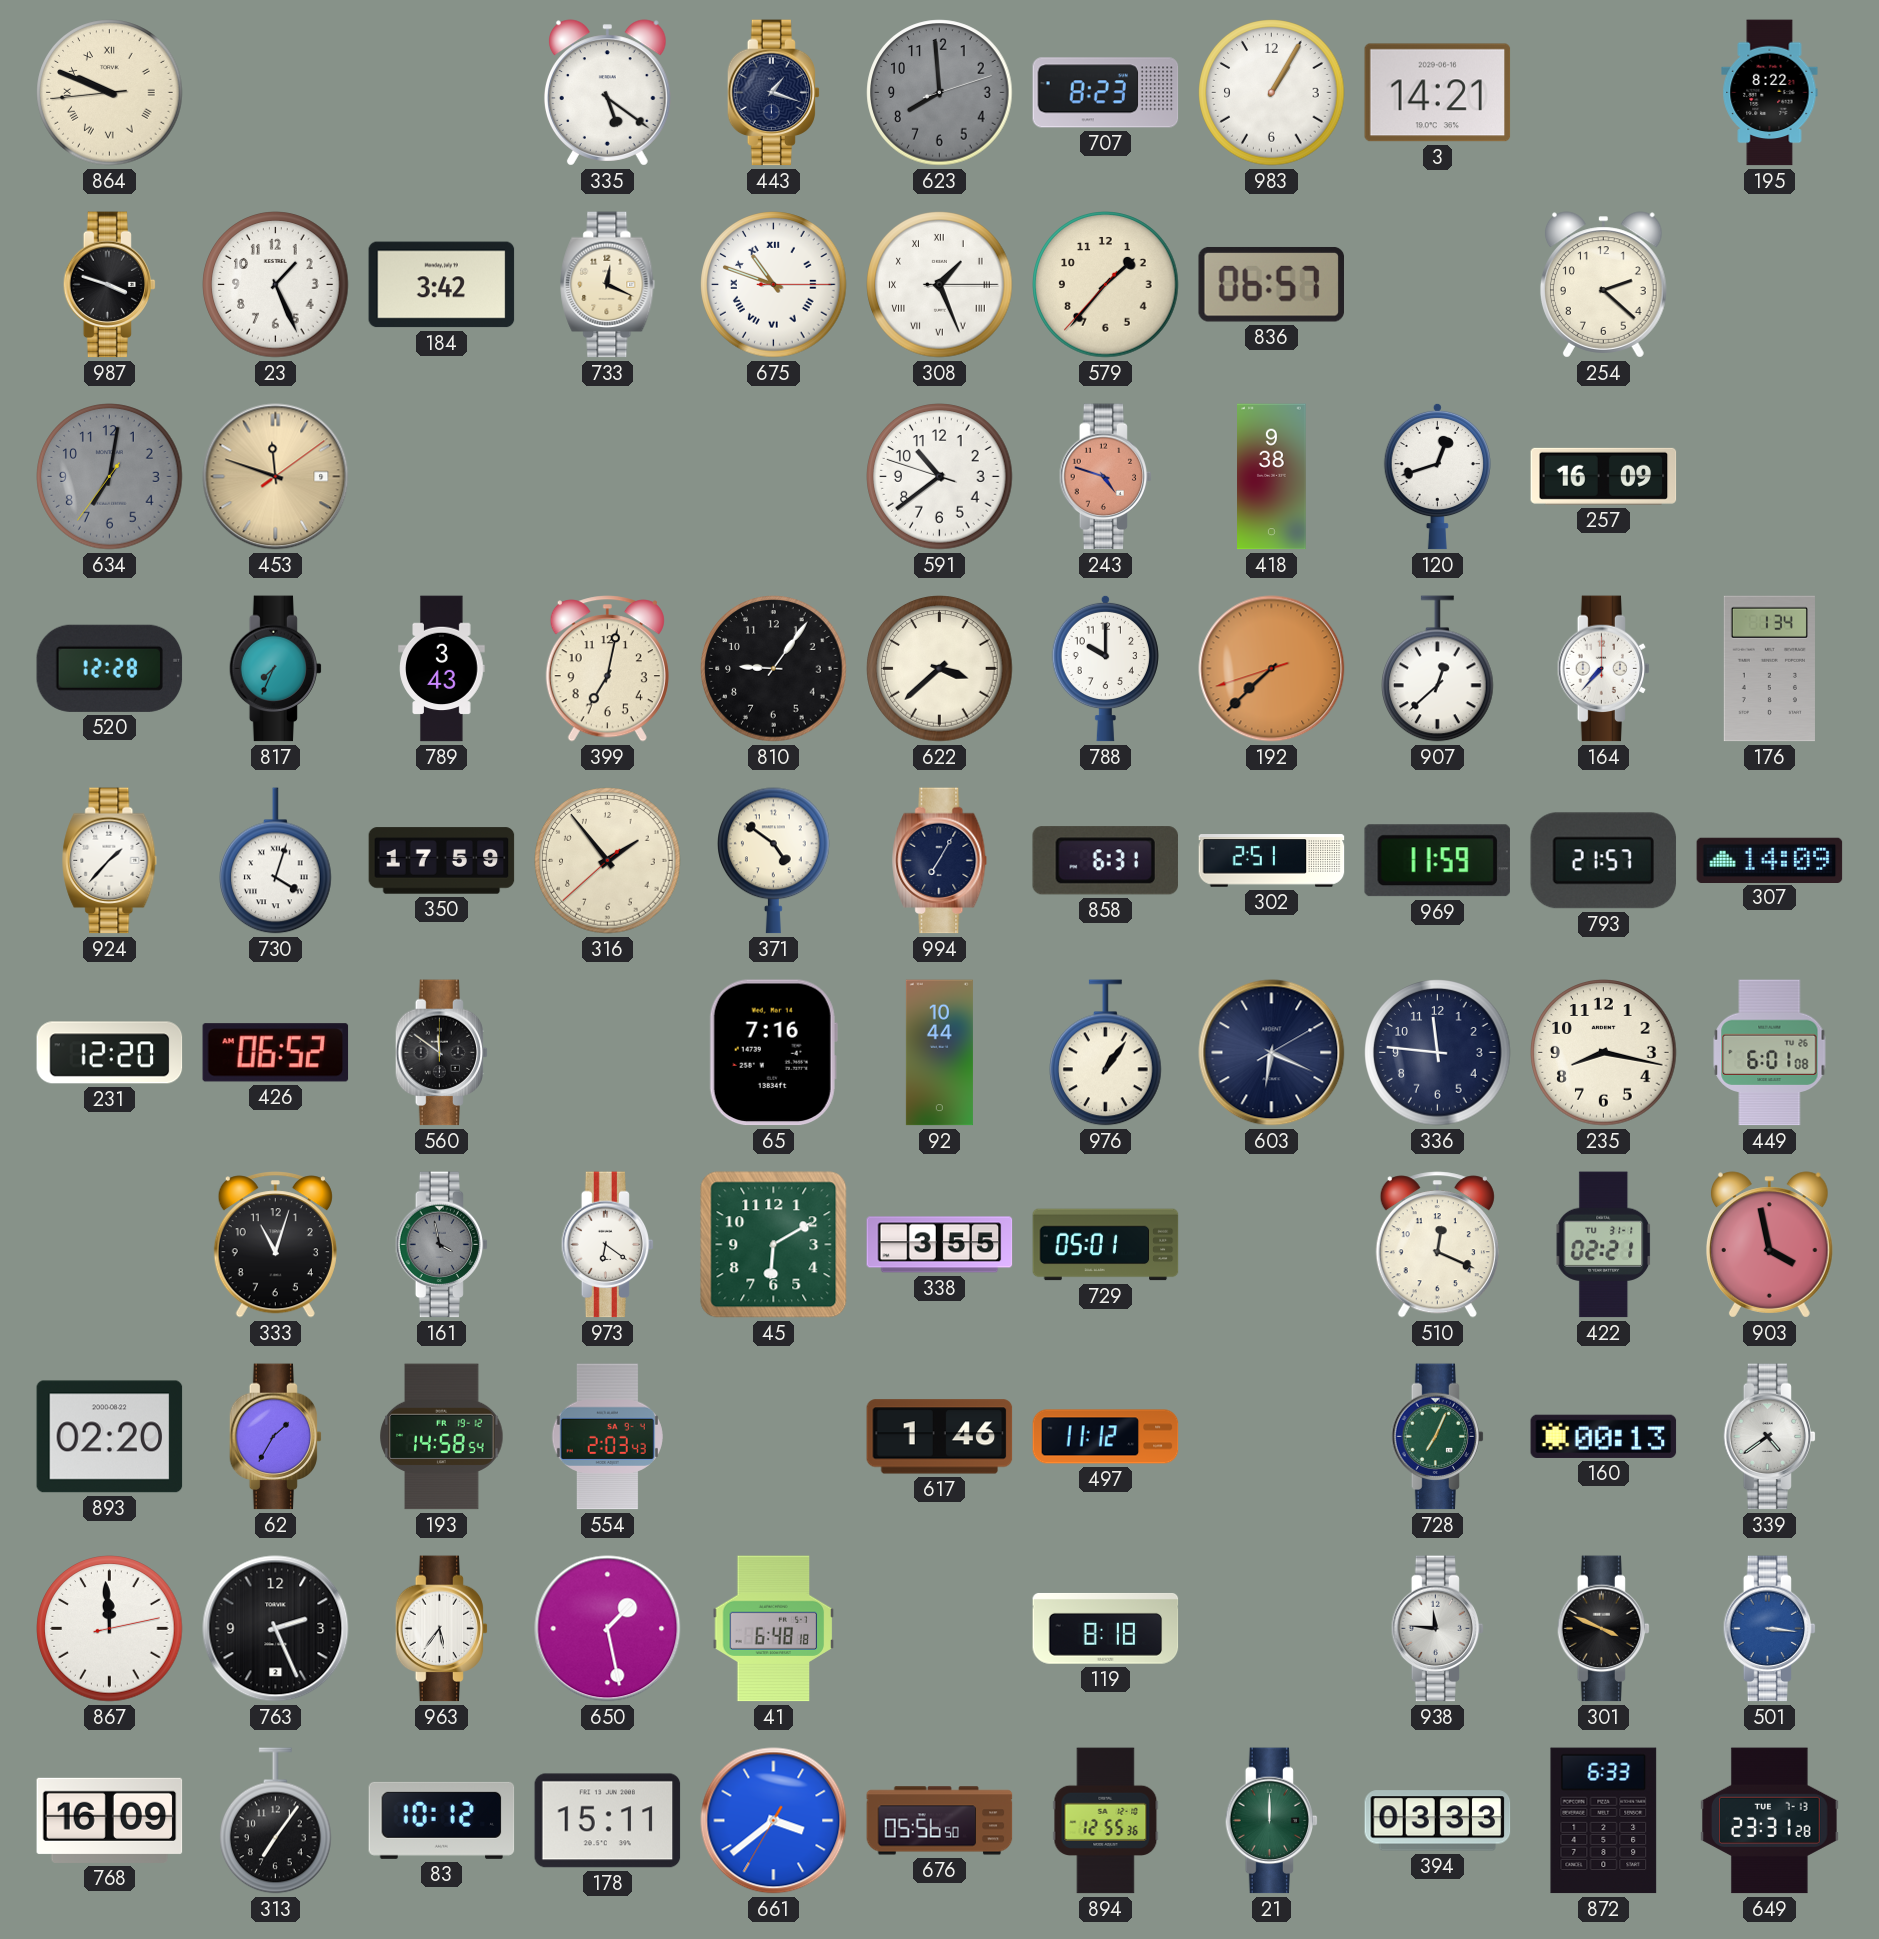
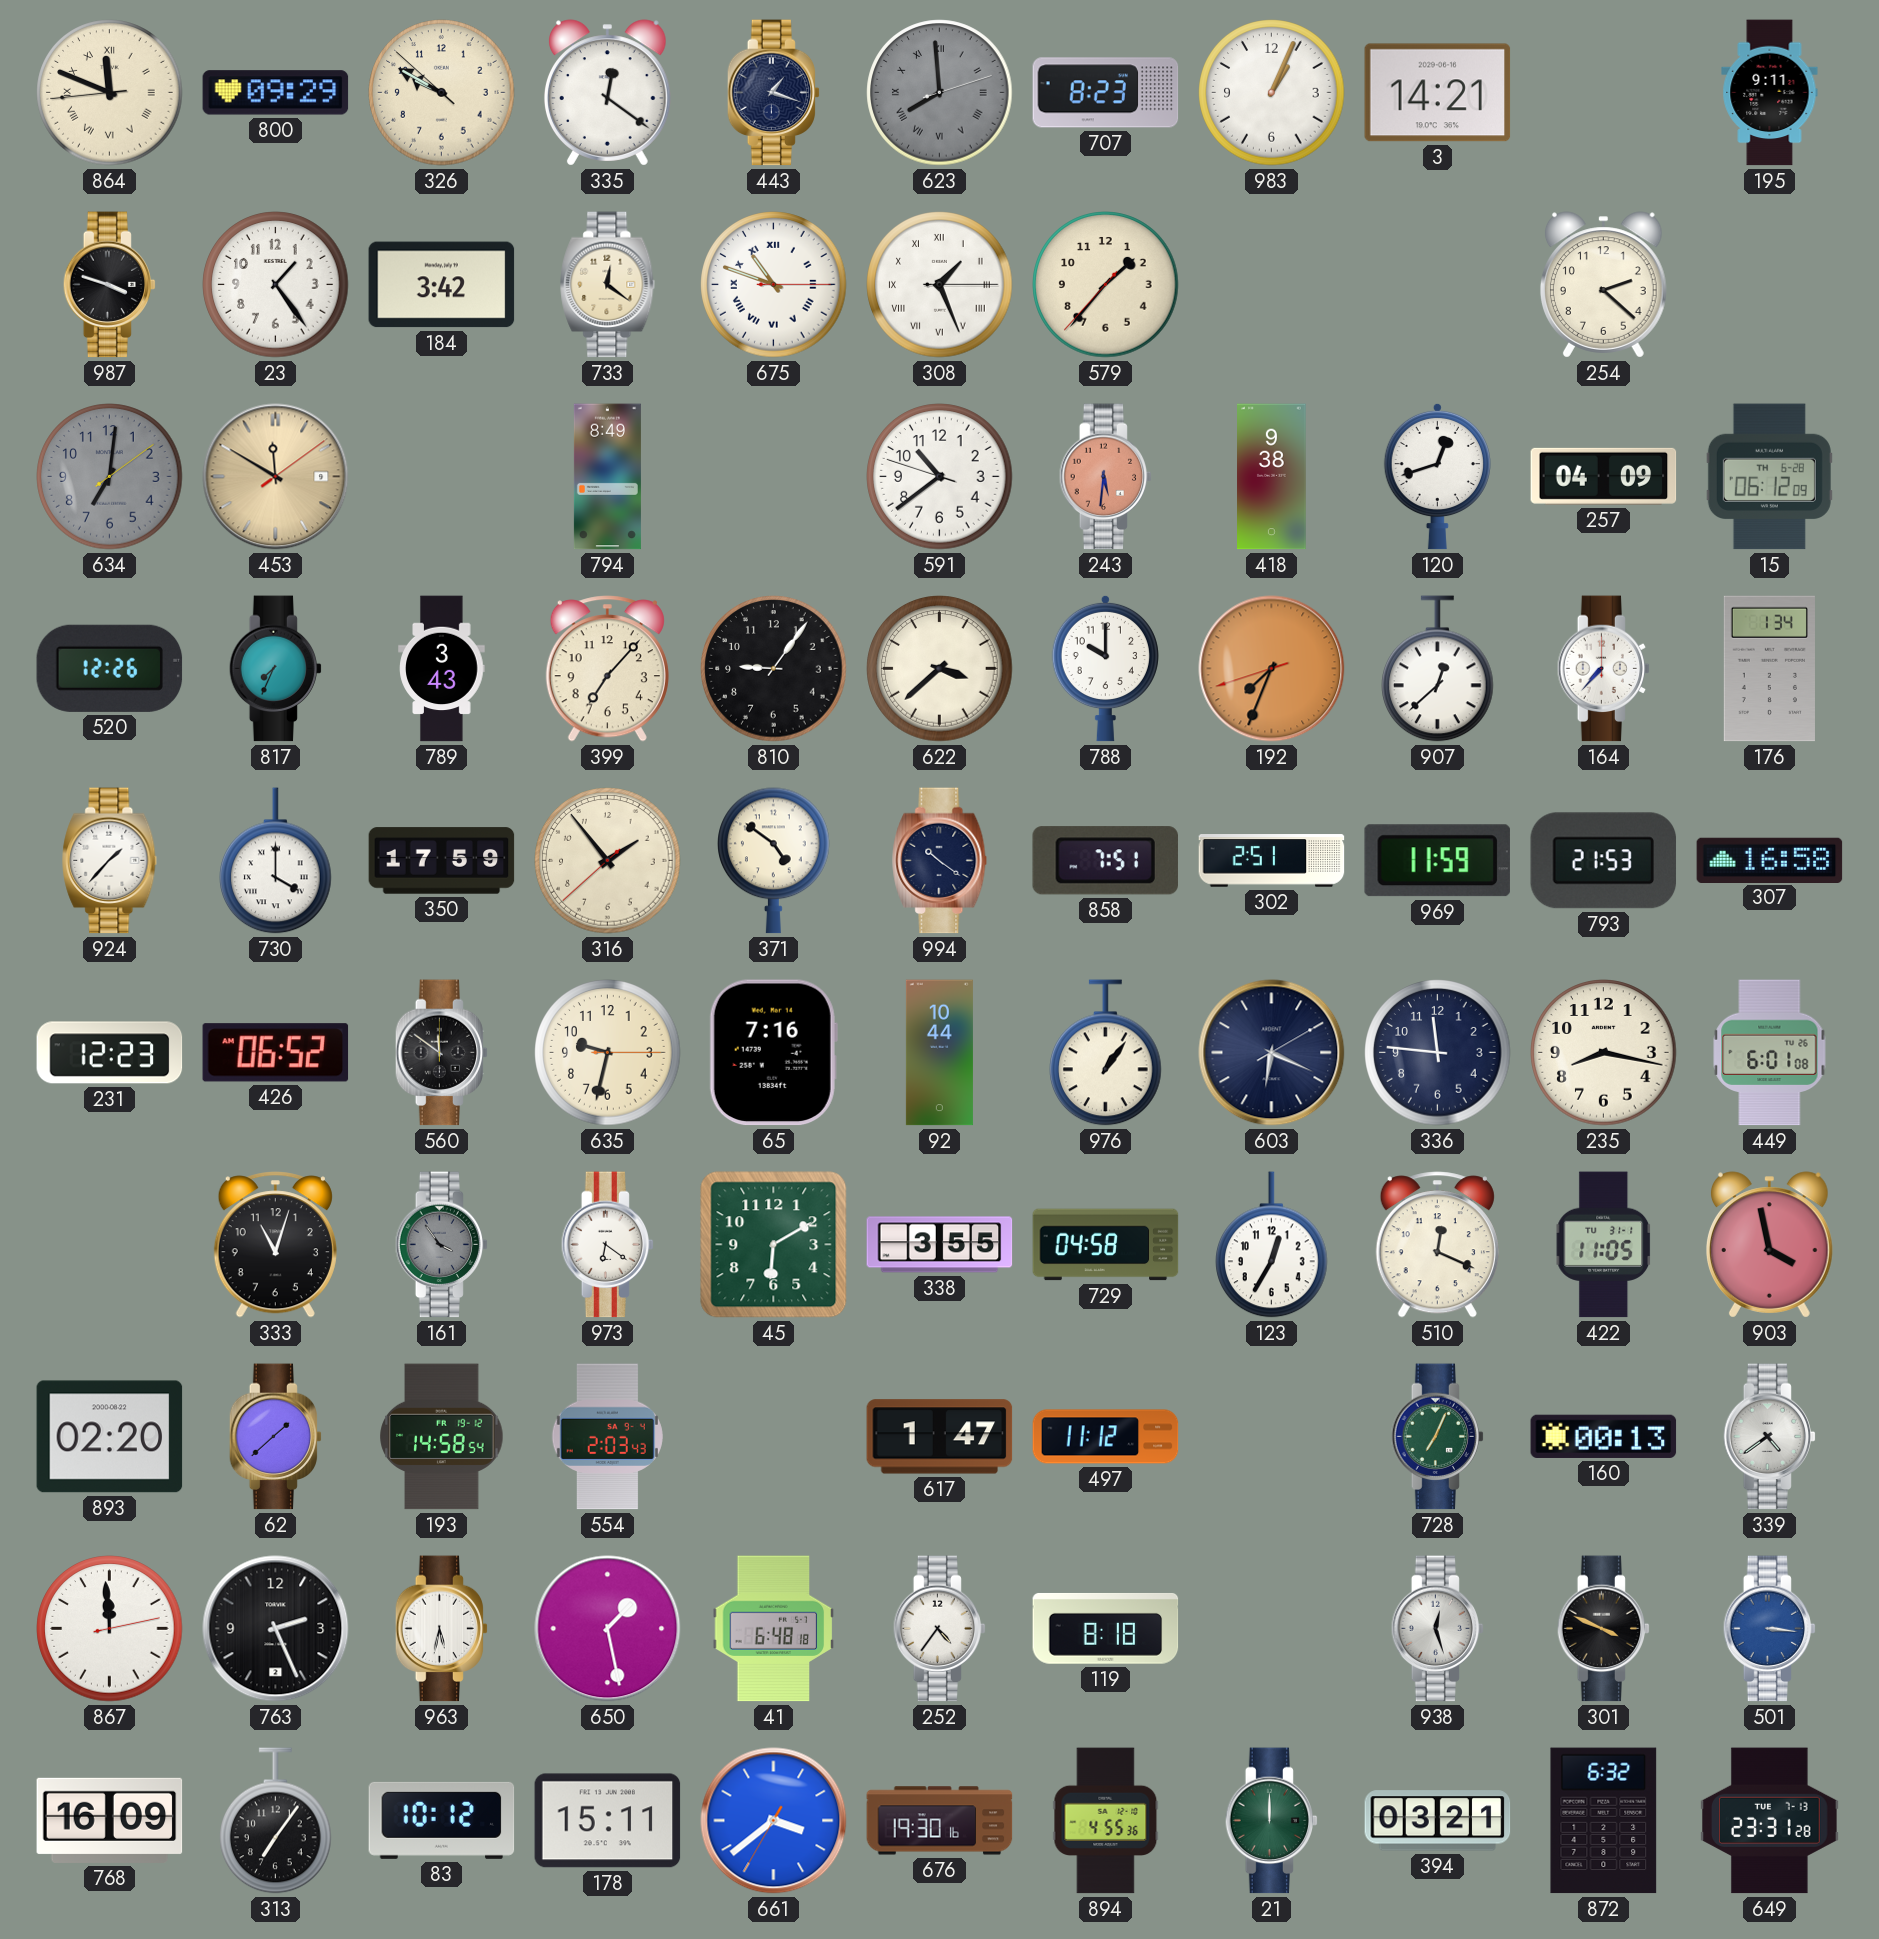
864: 9:48 -> 11:48 (110, 93)
800: none -> 09:29 (276, 93)
326: none -> 9:49 (442, 93)
335: 5:21 -> 12:21 (607, 93)
623 numerals: Arabic -> Roman (940, 93)
983: 1:05 -> 1:04 (1272, 93)
195: 8:22 -> 9:11 (1770, 93)
23: 1:26 -> 1:24 (276, 285)
733: 12:19 -> 12:21 (608, 285)
836: 06:57 -> none (1271, 285)
634: 7:01:36 -> 7:01:09 (110, 477)
453: 11:48 -> 11:50 (276, 477)
794: none -> 8:49 (607, 477)
243: 4:48 -> 5:31 (1106, 477)
257: 16:09 -> 04:09 (1604, 476)
15: none -> 06:12 (1769, 477)
520: 12:28 -> 12:26 (110, 668)
399: 7:02 -> 7:07 (607, 669)
192: 7:37 -> 7:33 (1272, 669)
730: 4:03 -> 4:00 (276, 861)
994: 7:05 -> 10:21 (940, 861)
858: 6:31 -> 7:51 (1105, 861)
793: 21:57 -> 21:53 (1604, 861)
307: 14:09 -> 16:58 (1770, 860)
231: 12:20 -> 12:23 (110, 1053)
635: none -> 9:32 (608, 1053)
161: 3:58 -> 3:54 (442, 1245)
729: 05:01 -> 04:58 (1106, 1245)
123: none -> 12:35 (1272, 1245)
422: 02:21 -> 11:05 (1604, 1245)
62: 1:35 -> 1:38 (276, 1437)
617: 1:46 -> 1:47 (940, 1437)
963: 5:36 -> 5:32 (442, 1629)
252: none -> 4:36 (940, 1629)
938: 11:46 -> 12:27 (1438, 1629)
676: 05:56 -> 19:30 (940, 1821)
894: 12:55 -> 4:55 (1106, 1821)
394: 03:33 -> 03:21 (1438, 1821)
872: 6:33 -> 6:32 (1604, 1821)
